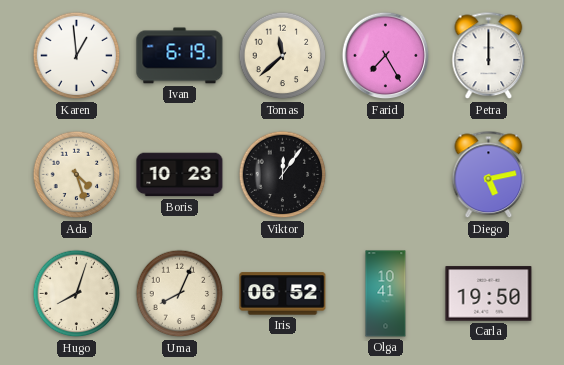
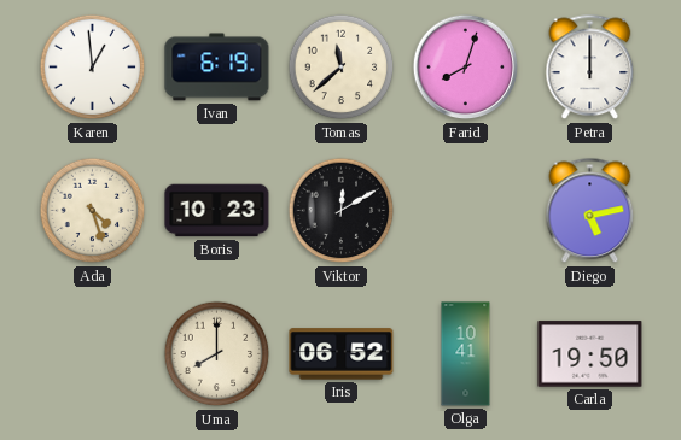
Farid: 7:25 -> 8:03 (466, 68)
Viktor: 12:06 -> 12:10 (342, 211)
Hugo: 8:03 -> none (77, 294)
Uma: 8:04 -> 8:00 (217, 354)
